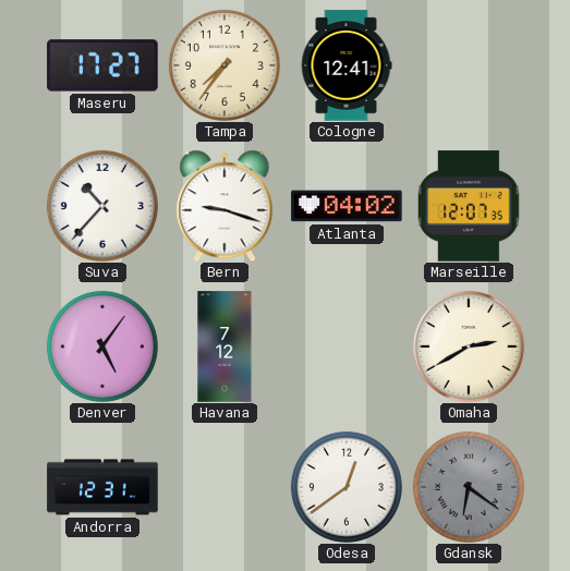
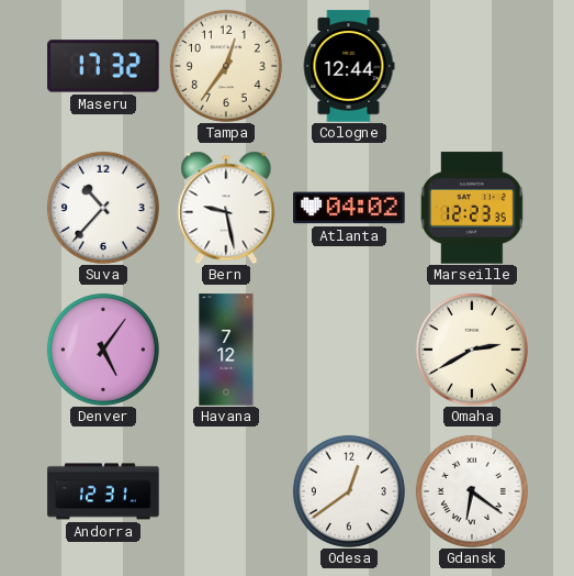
Maseru: 17:27 -> 17:32 (103, 66)
Tampa: 7:36 -> 12:36 (226, 66)
Cologne: 12:41 -> 12:44 (349, 66)
Bern: 9:18 -> 9:28 (226, 208)
Marseille: 12:07 -> 12:23 (472, 208)
Gdansk dial: grey -> white (472, 491)
